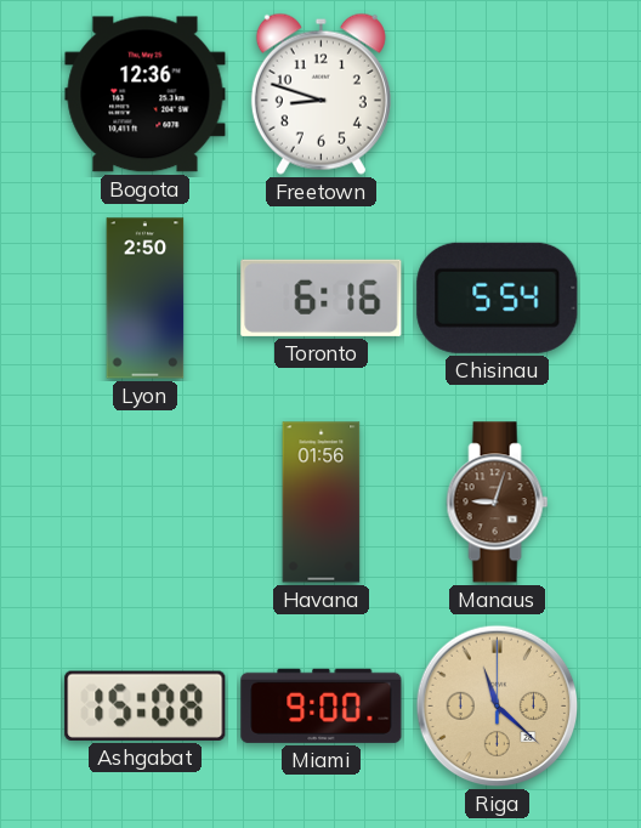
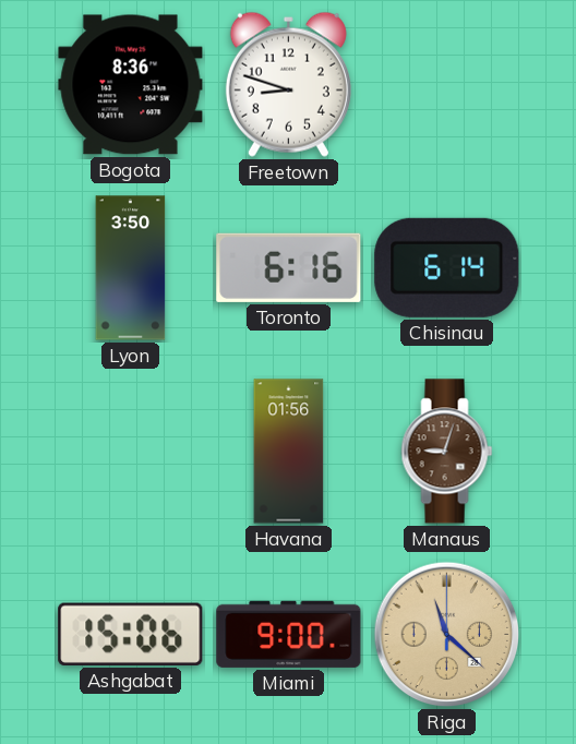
Bogota: 12:36 -> 8:36 (131, 85)
Lyon: 2:50 -> 3:50 (131, 268)
Chisinau: 5:54 -> 6:14 (447, 267)
Ashgabat: 15:08 -> 15:06 (131, 634)
